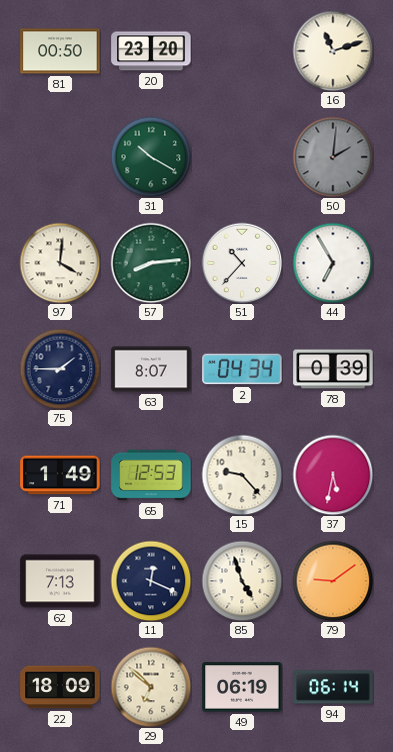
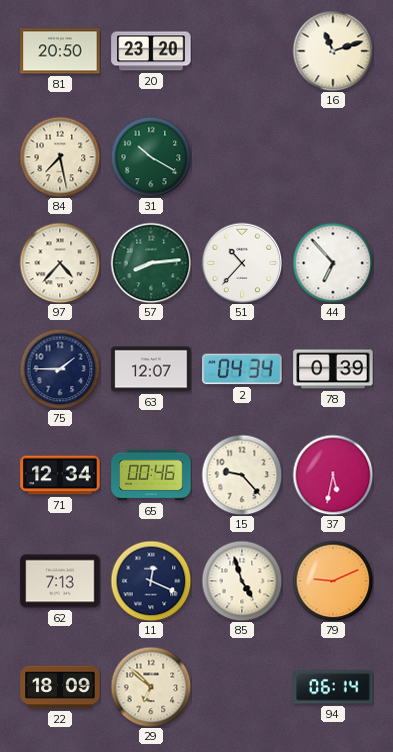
81: 00:50 -> 20:50 (60, 51)
84: none -> 7:28 (60, 157)
50: 2:01 -> none (333, 157)
97: 4:01 -> 4:37 (60, 263)
44: 6:55 -> 6:53 (333, 263)
63: 8:07 -> 12:07 (151, 369)
71: 1:49 -> 12:34 (60, 475)
65: 12:53 -> 00:46 (151, 475)
79: 9:09 -> 9:11 (333, 581)
49: 06:19 -> none (242, 687)
